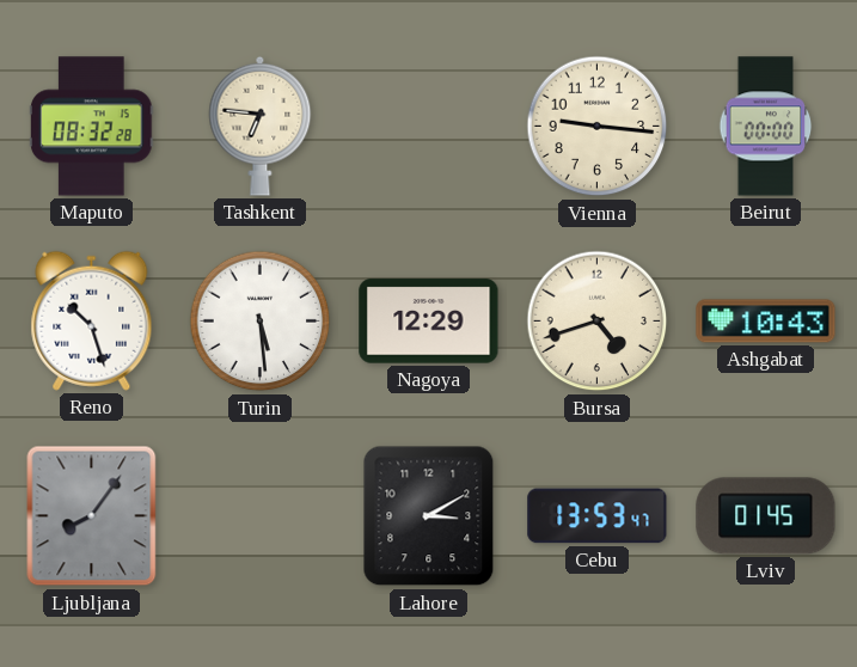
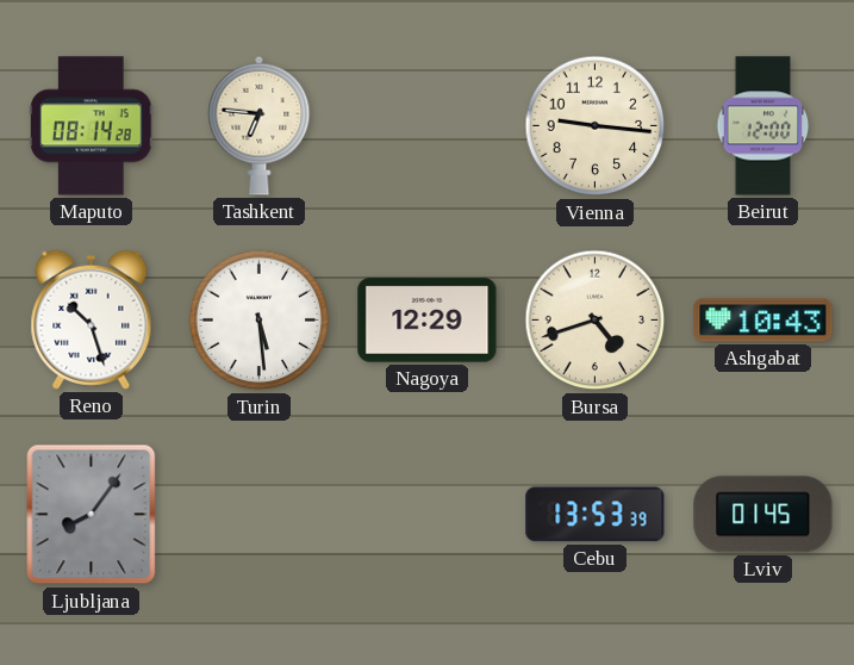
Maputo: 08:32 -> 08:14 (92, 126)
Beirut: 00:00 -> 12:00 (763, 126)
Lahore: 3:10 -> none (429, 516)
Cebu: 13:53:47 -> 13:53:39 (596, 515)
